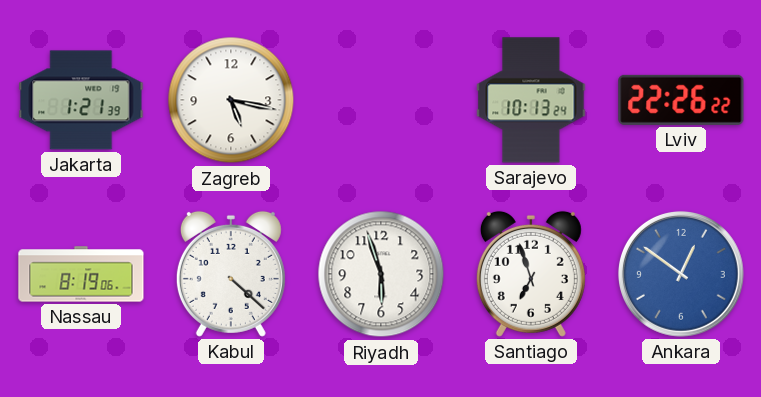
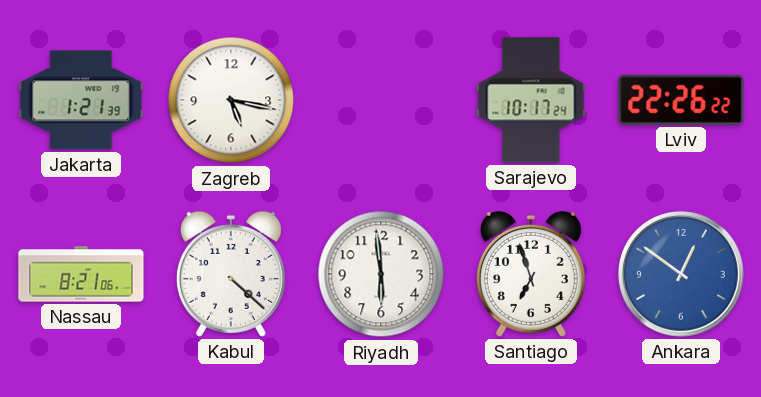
Sarajevo: 10:13 -> 10:17 (531, 100)
Nassau: 8:19 -> 8:21 (81, 274)
Riyadh: 5:57 -> 5:59 (381, 274)
